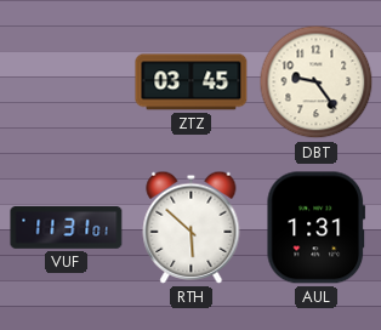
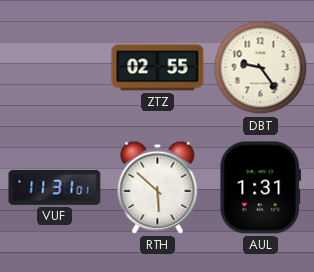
ZTZ: 03:45 -> 02:55 (158, 68)
